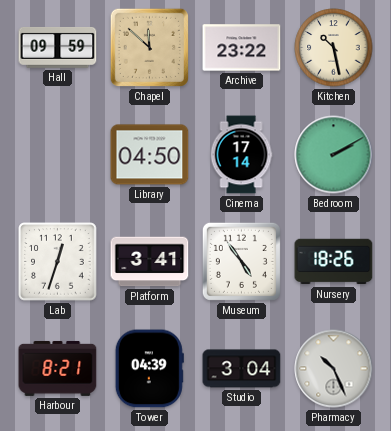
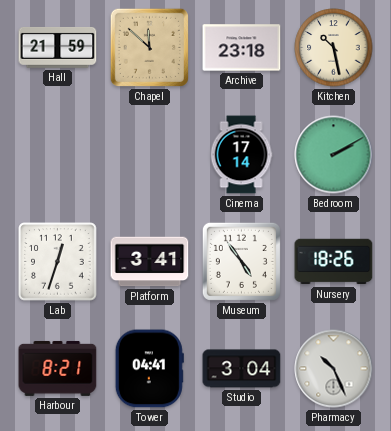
Hall: 09:59 -> 21:59 (58, 47)
Archive: 23:22 -> 23:18 (242, 48)
Library: 04:50 -> none (150, 155)
Tower: 04:39 -> 04:41 (149, 369)
